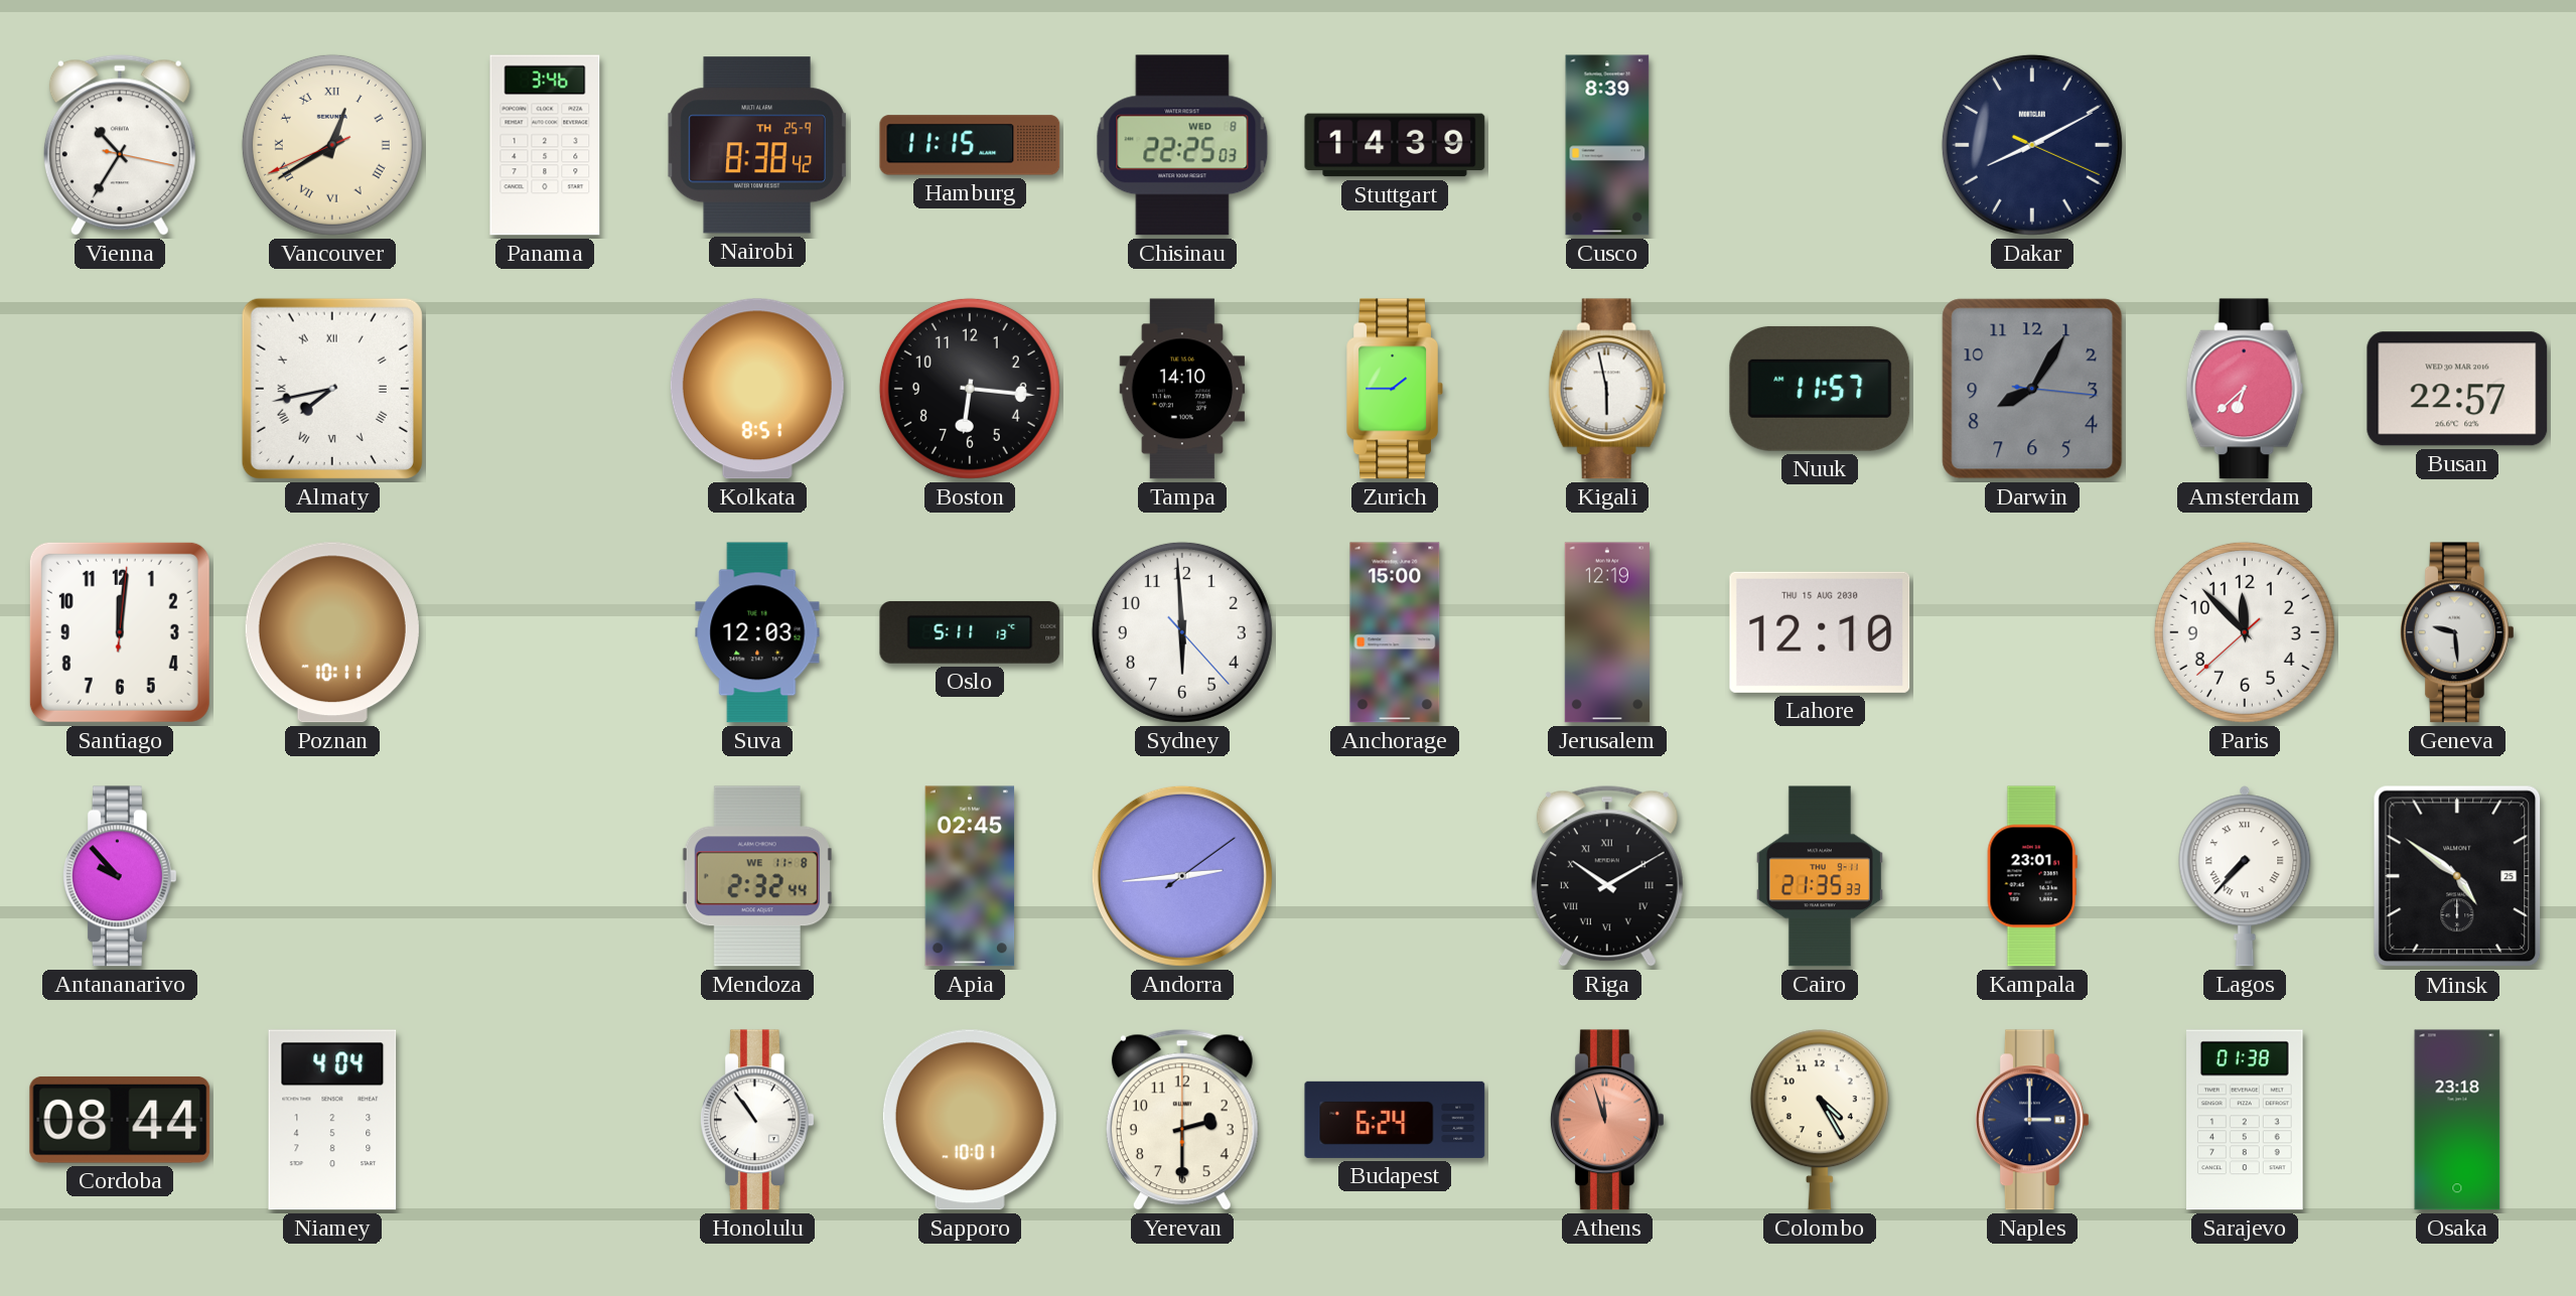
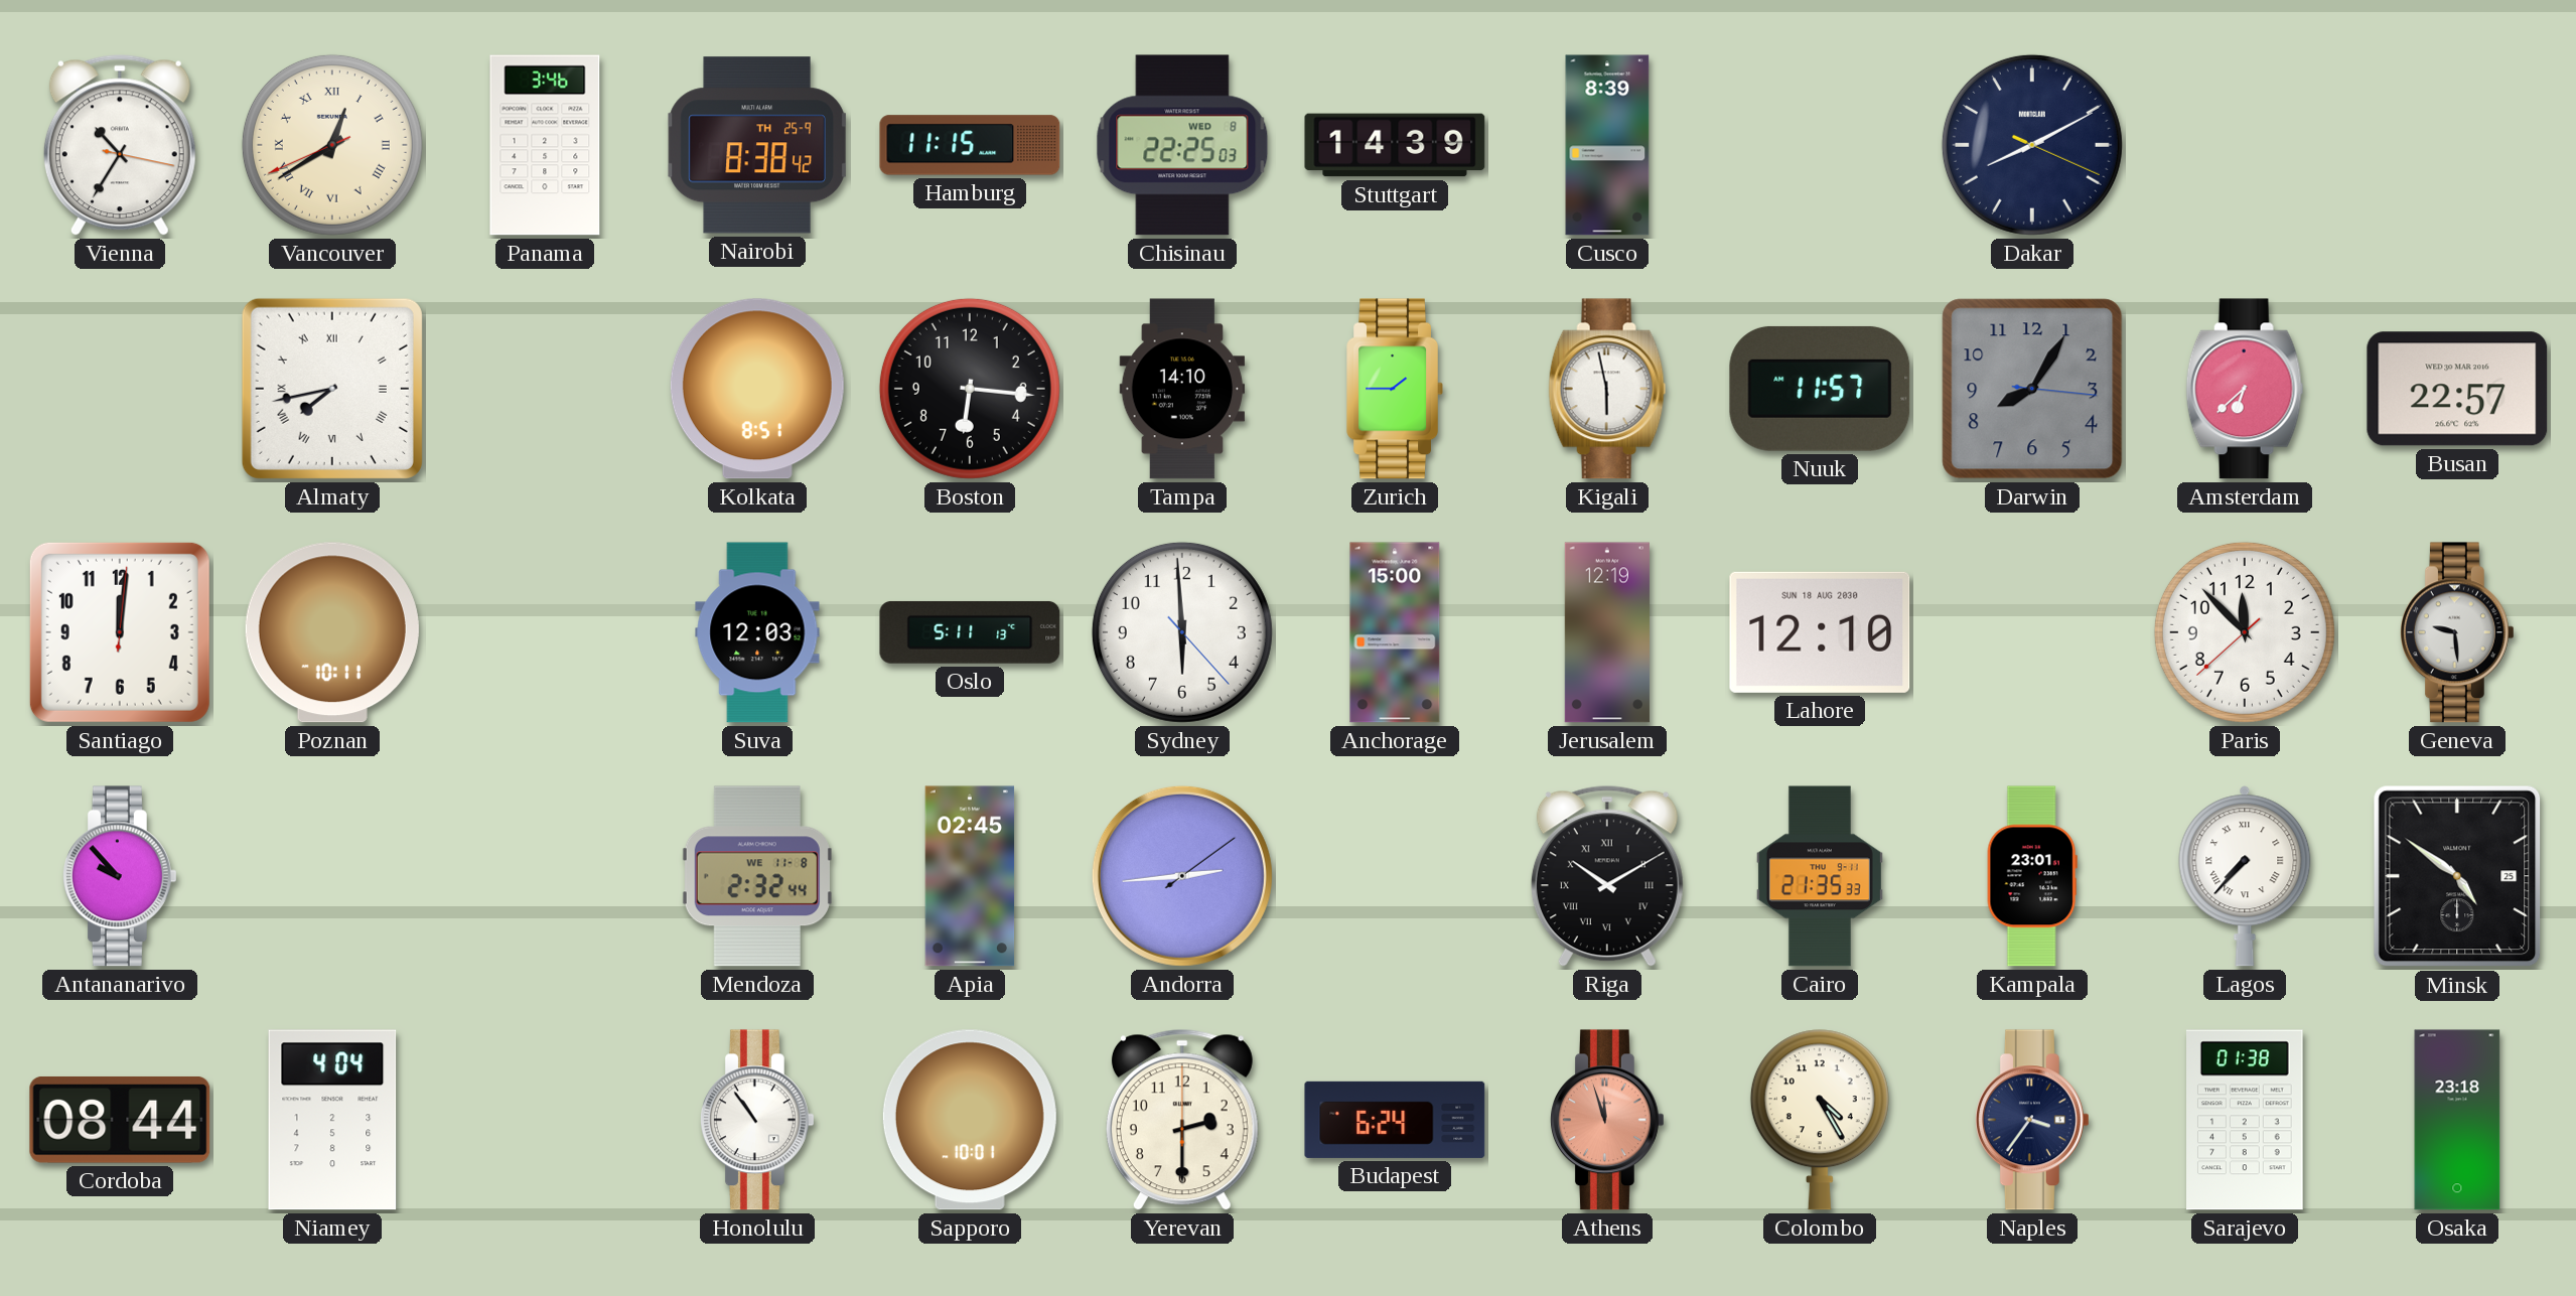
Lahore date: THU 15 AUG 2030 -> SUN 18 AUG 2030 (1820, 632)
Naples: 3:00 -> 3:36 (2032, 1120)
